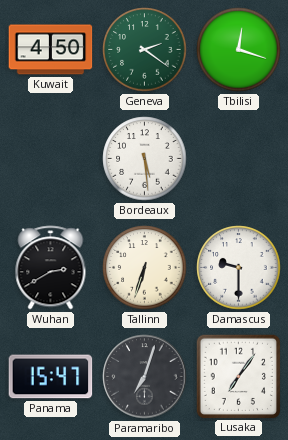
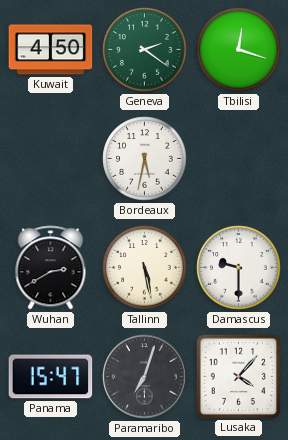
Bordeaux: 5:29 -> 5:32 (145, 159)
Tallinn: 6:33 -> 5:28 (145, 268)
Lusaka: 7:06 -> 4:07 (238, 376)
